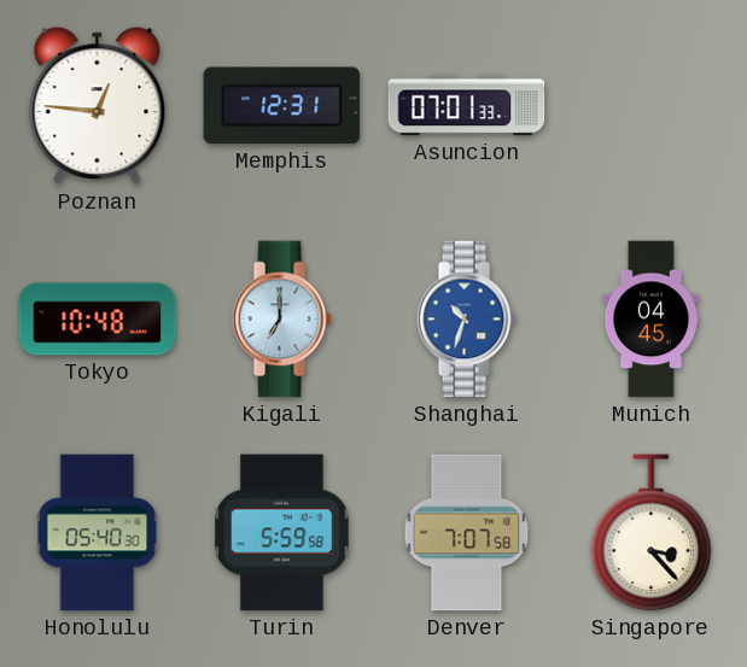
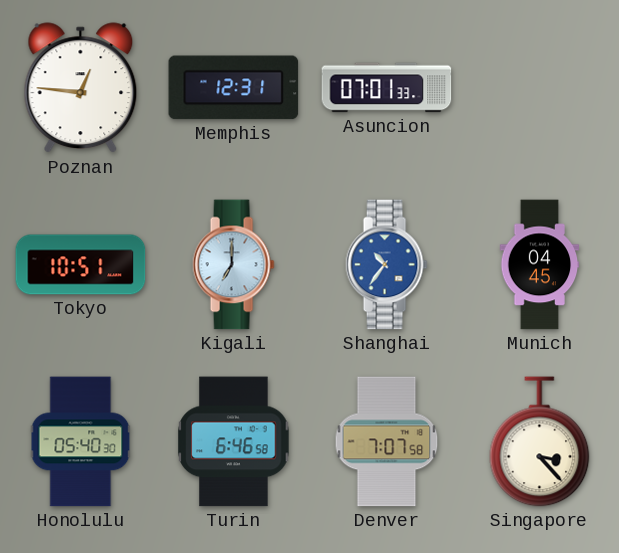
Tokyo: 10:48 -> 10:51 (81, 265)
Shanghai: 10:33 -> 10:36 (386, 265)
Turin: 5:59 -> 6:46 (234, 442)
